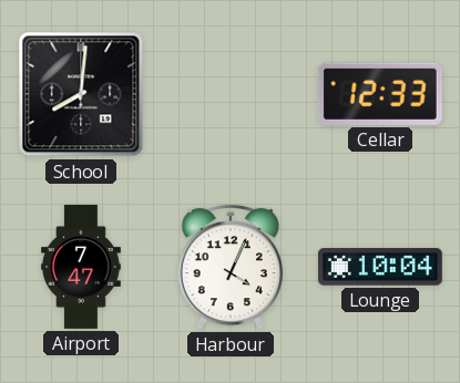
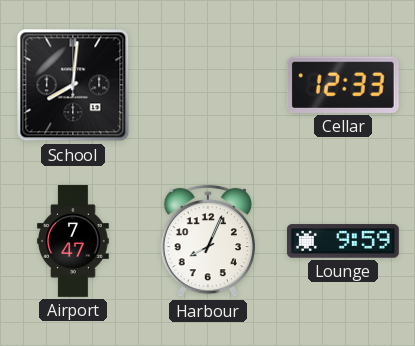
Harbour: 4:04 -> 8:04 (207, 241)
Lounge: 10:04 -> 9:59 (343, 241)
